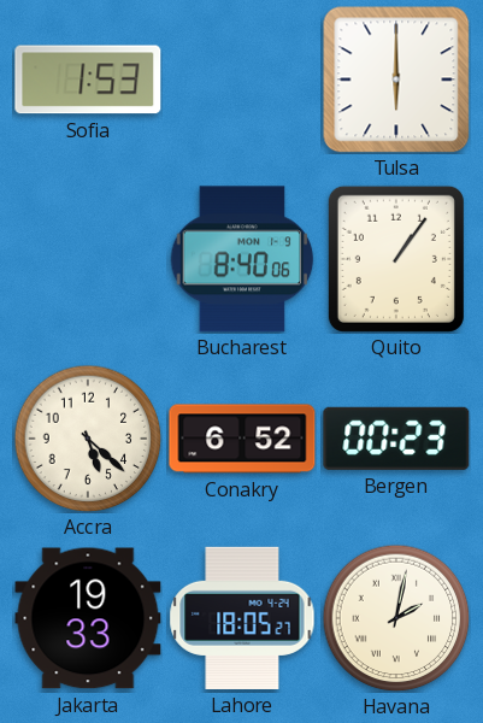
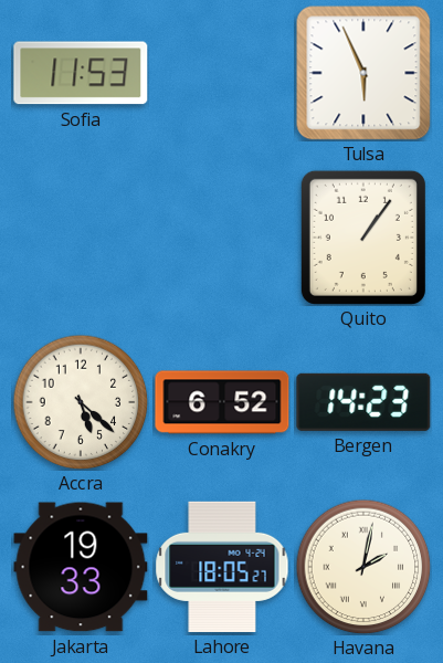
Sofia: 1:53 -> 11:53 (81, 73)
Tulsa: 6:00 -> 5:56 (363, 73)
Bucharest: 8:40 -> none (242, 259)
Bergen: 00:23 -> 14:23 (363, 402)
